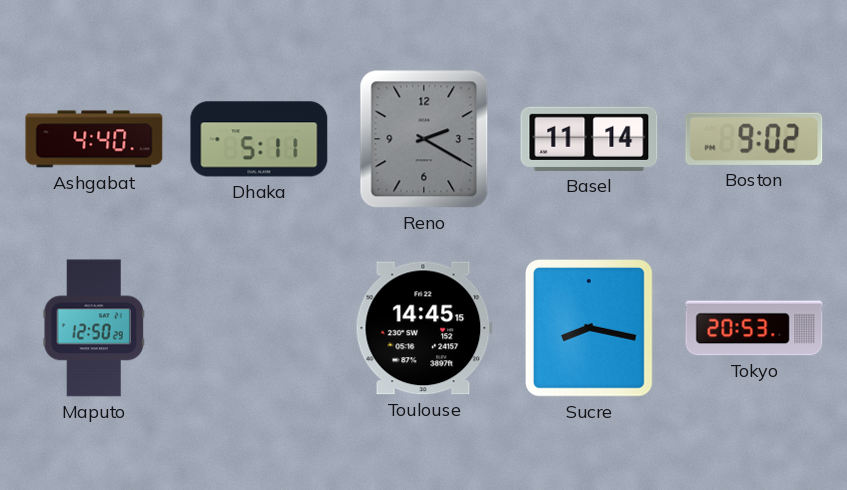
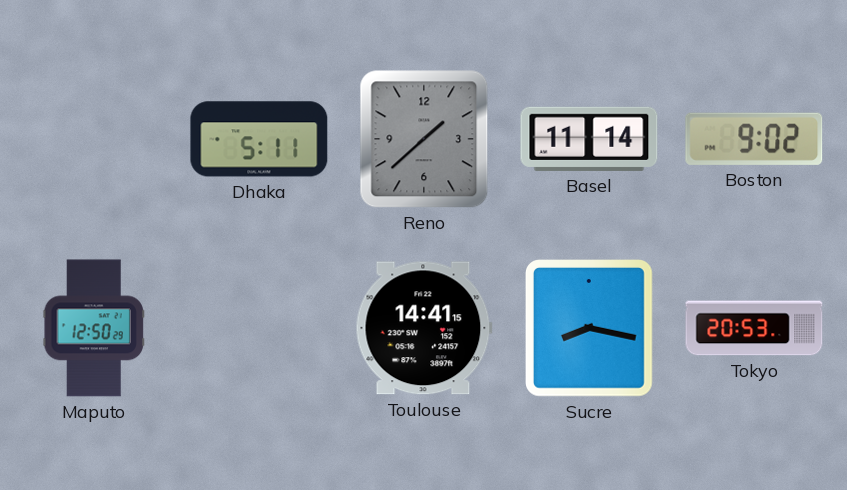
Ashgabat: 4:40 -> none (94, 139)
Reno: 2:20 -> 1:38 (424, 139)
Toulouse: 14:45 -> 14:41 (424, 328)
